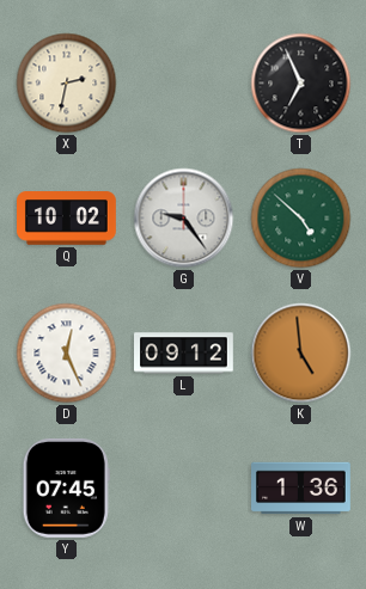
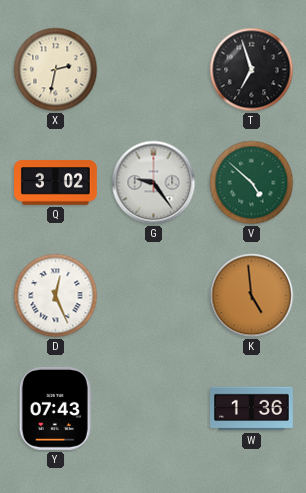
T: 6:56 -> 6:57 (252, 70)
Q: 10:02 -> 3:02 (56, 183)
L: 09:12 -> none (184, 354)
Y: 07:45 -> 07:43 (55, 408)
